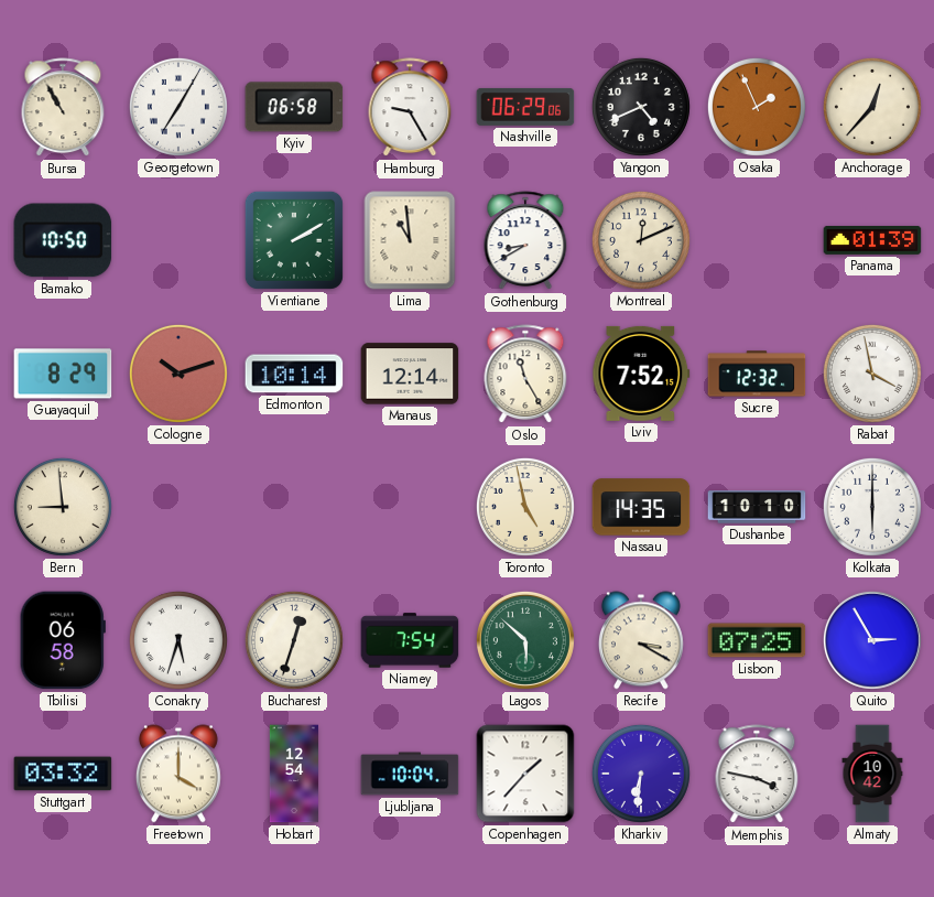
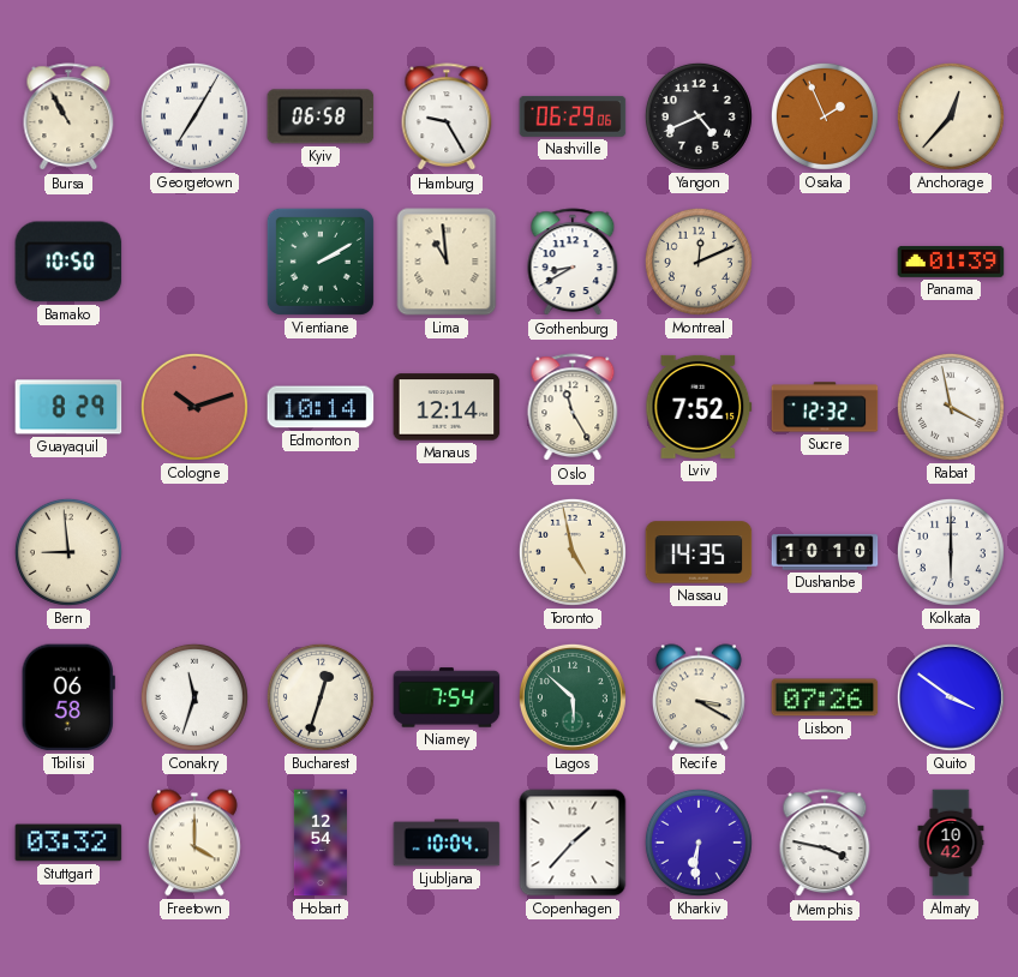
Conakry: 5:33 -> 11:33 (194, 697)
Lisbon: 07:25 -> 07:26 (825, 697)
Quito: 2:55 -> 3:51 (951, 697)
